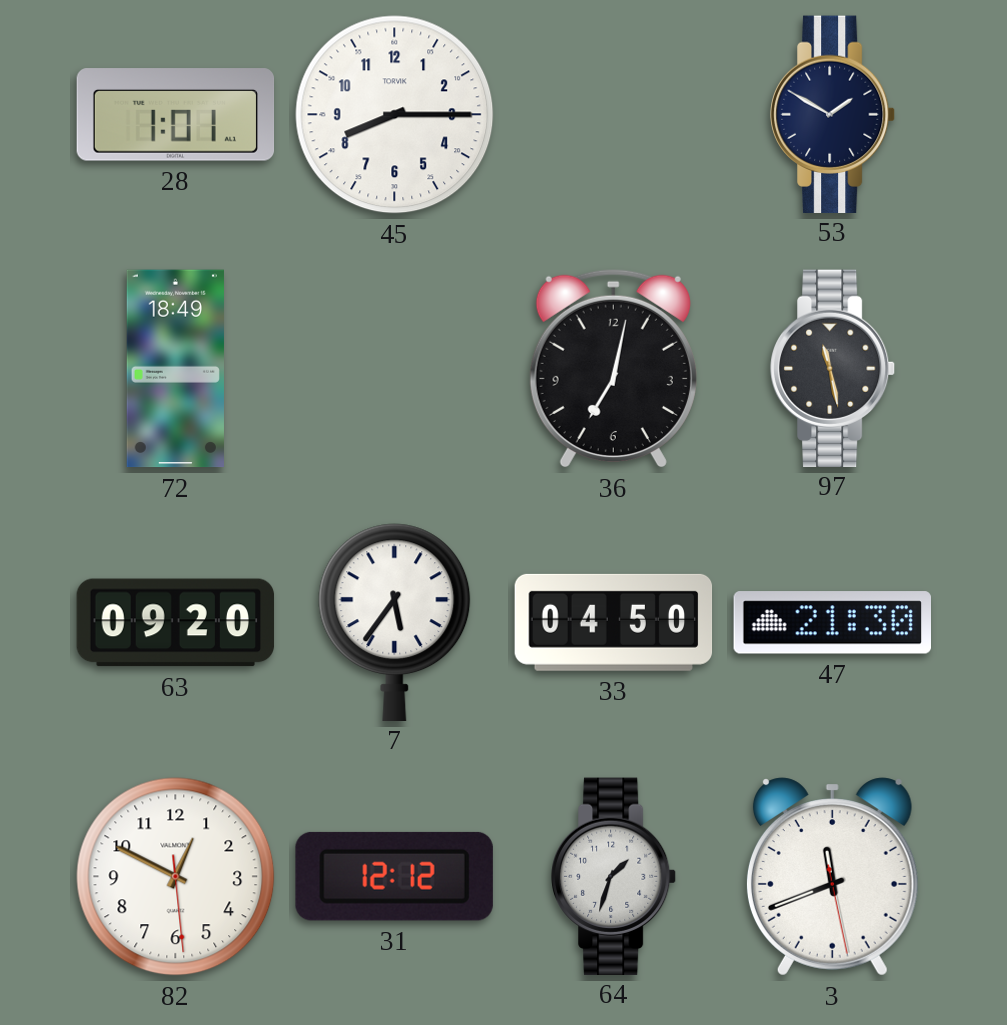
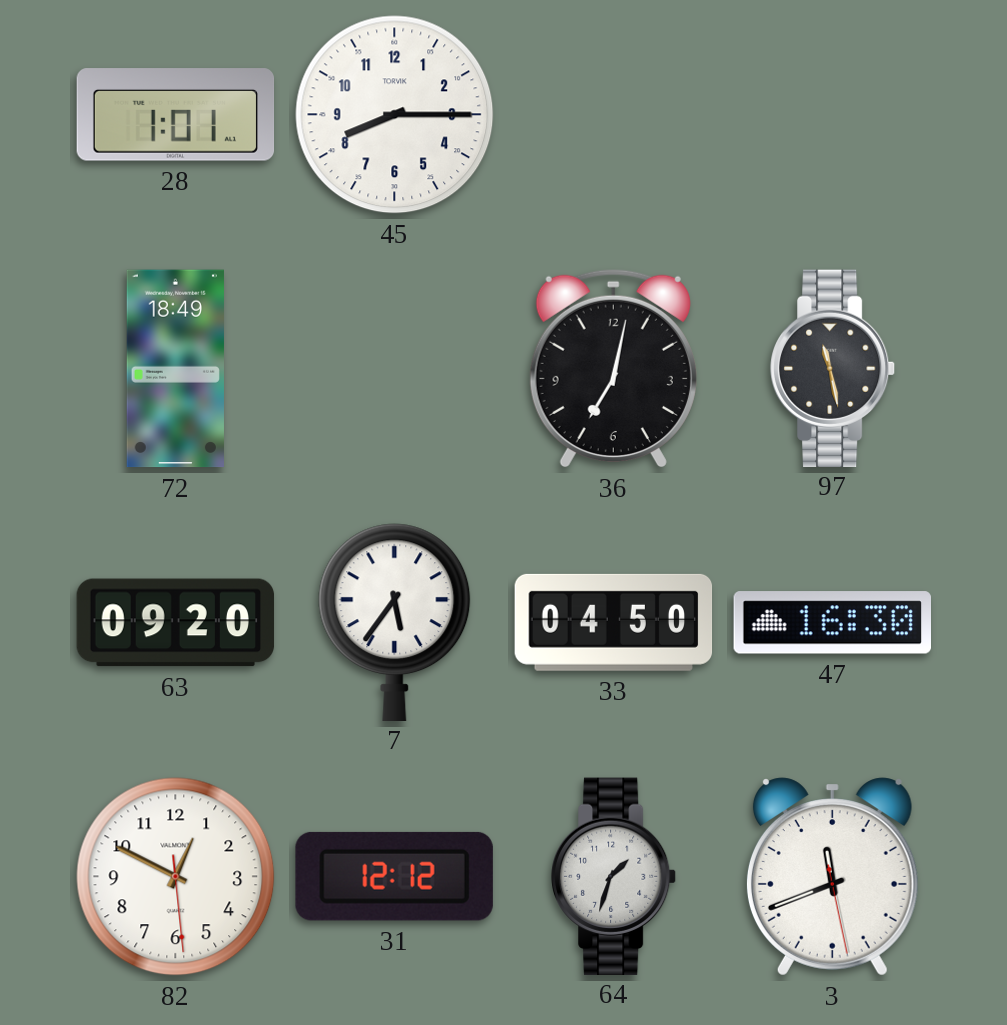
53: 1:50 -> none (833, 114)
47: 21:30 -> 16:30 (832, 623)
